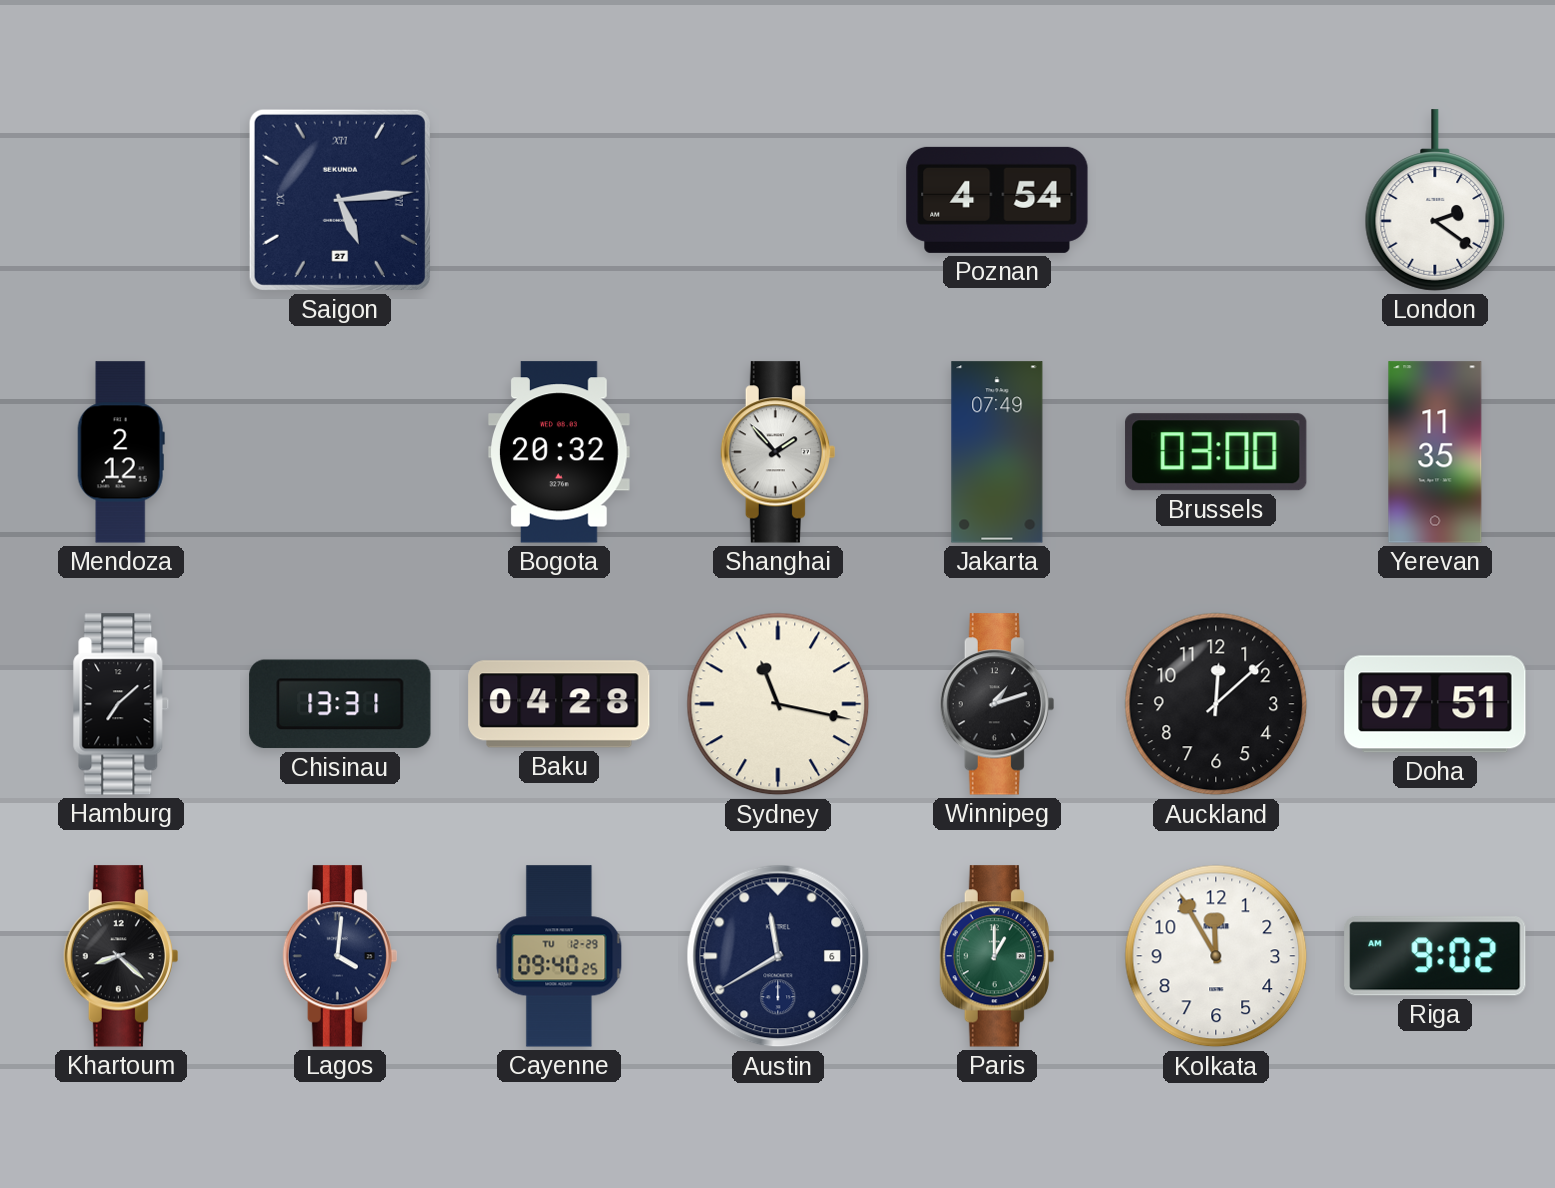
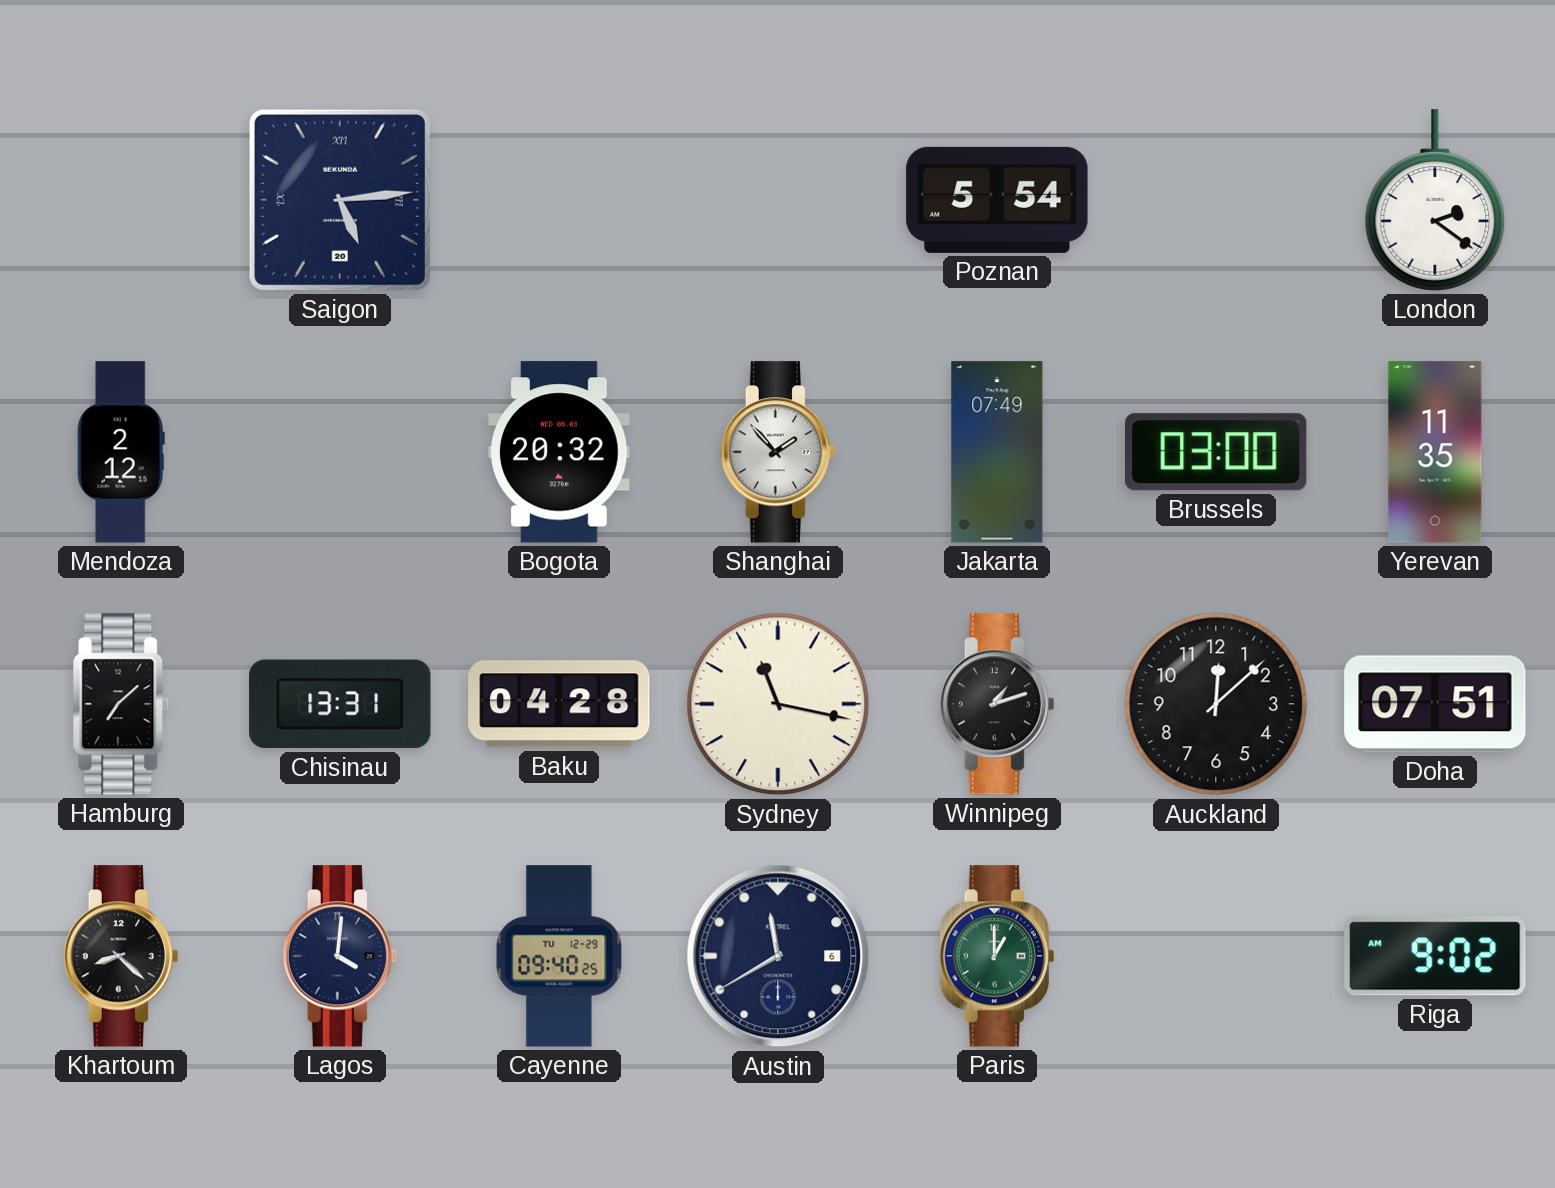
Saigon date: 27 -> 20 (340, 200)
Poznan: 4:54 -> 5:54 (997, 200)
Kolkata: 11:55 -> none (1216, 956)
